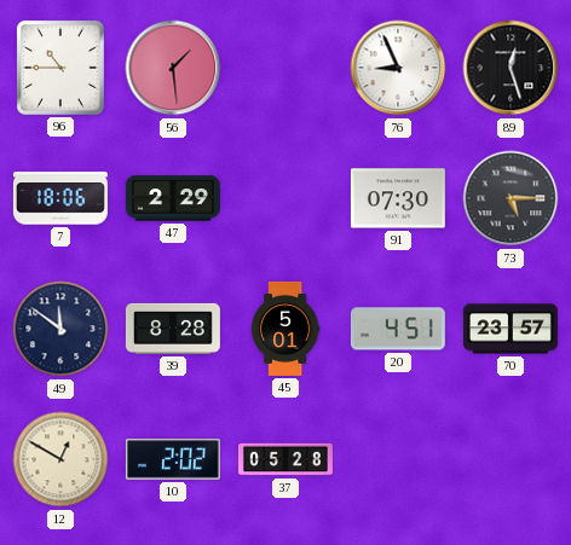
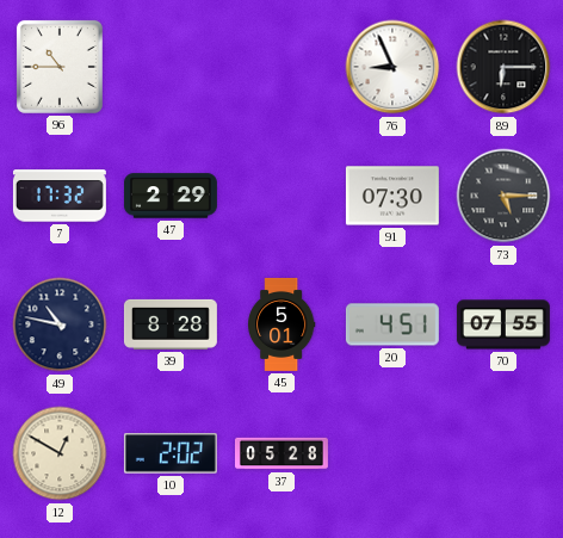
56: 1:29 -> none (173, 68)
89: 12:27 -> 6:15 (503, 67)
7: 18:06 -> 17:32 (60, 196)
49: 11:51 -> 10:47 (60, 324)
70: 23:57 -> 07:55 (503, 324)
